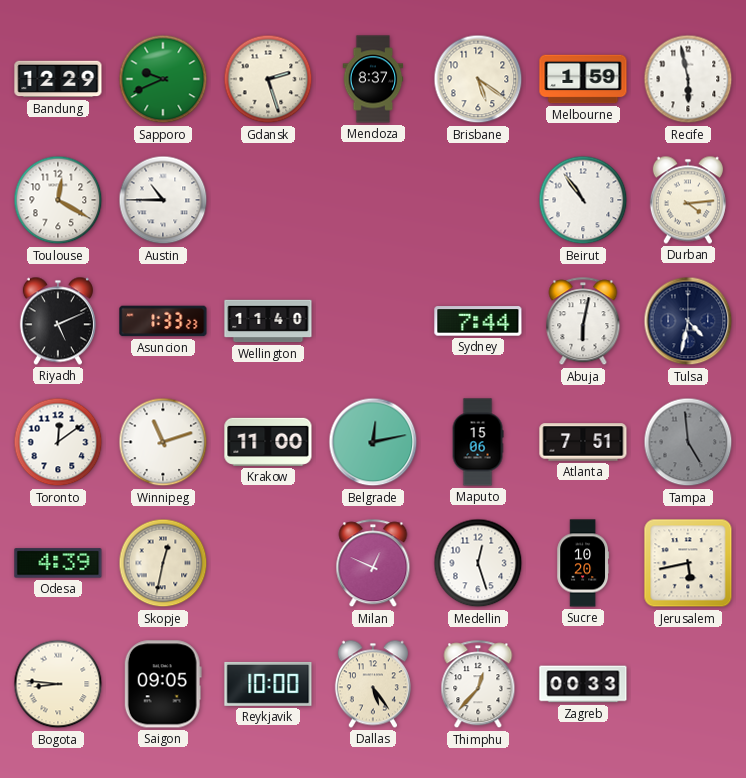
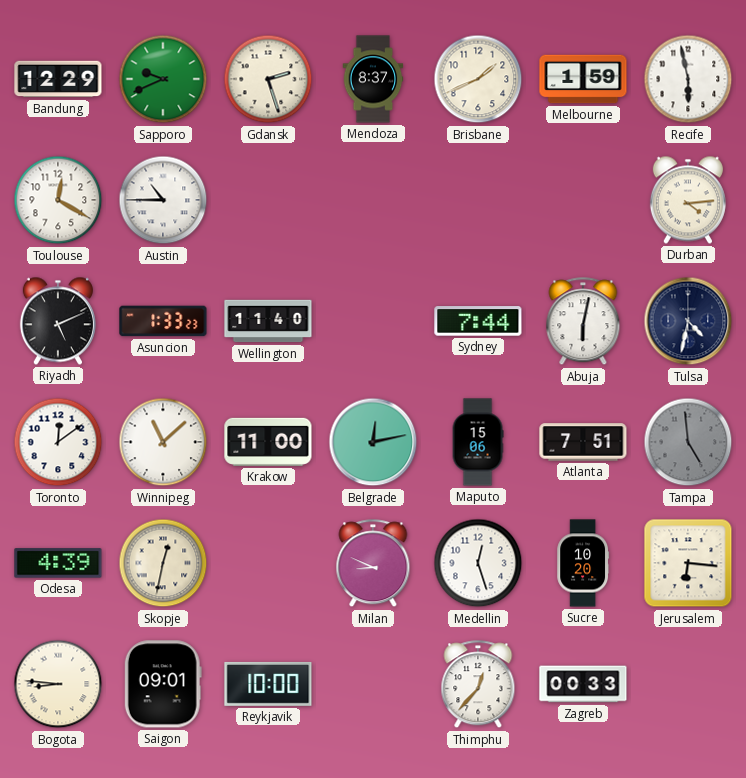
Brisbane: 5:21 -> 1:41 (478, 79)
Beirut: 10:54 -> none (583, 200)
Winnipeg: 11:12 -> 11:08 (163, 442)
Milan: 12:49 -> 8:49 (373, 564)
Jerusalem: 5:43 -> 6:16 (688, 563)
Saigon: 09:05 -> 09:01 (163, 684)
Dallas: 5:24 -> none (373, 684)
